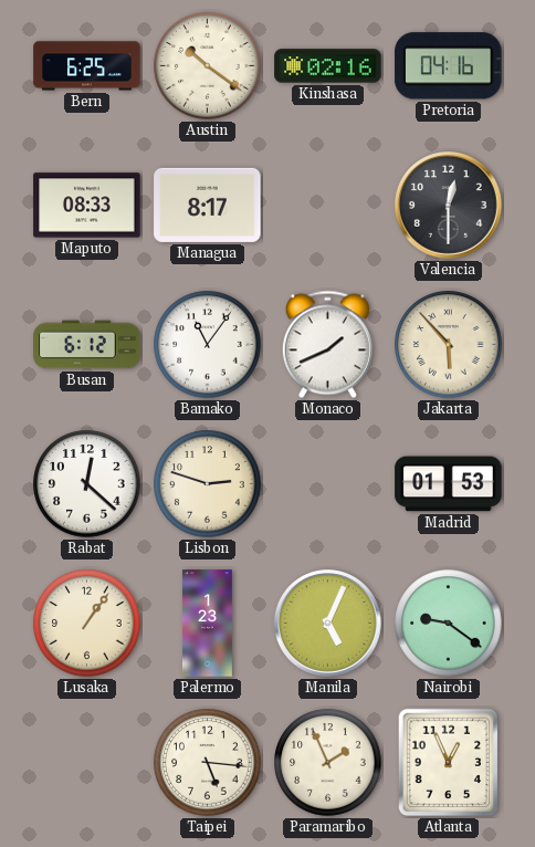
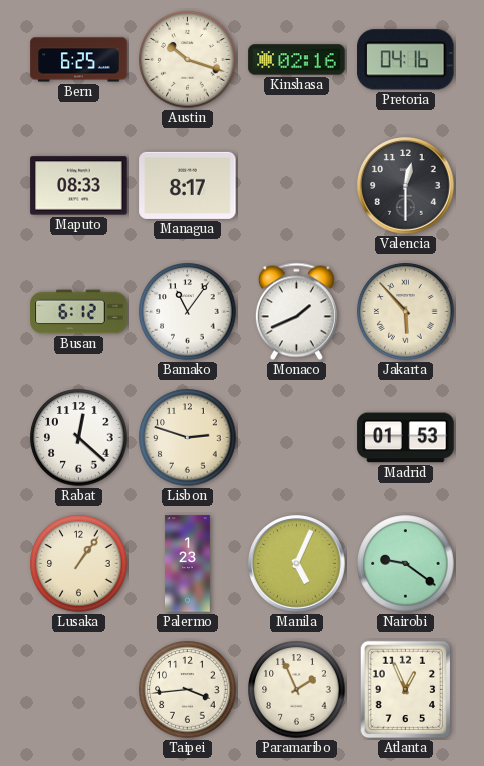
Austin: 10:21 -> 10:18 (188, 60)
Taipei: 5:16 -> 3:44 (188, 690)
